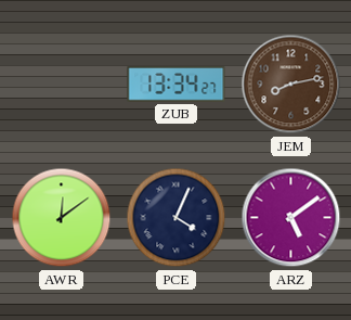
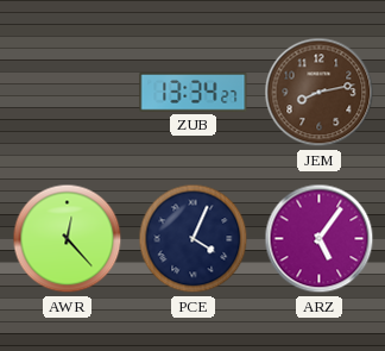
AWR: 12:09 -> 12:23 (68, 239)
ARZ: 5:09 -> 5:06 (320, 239)
